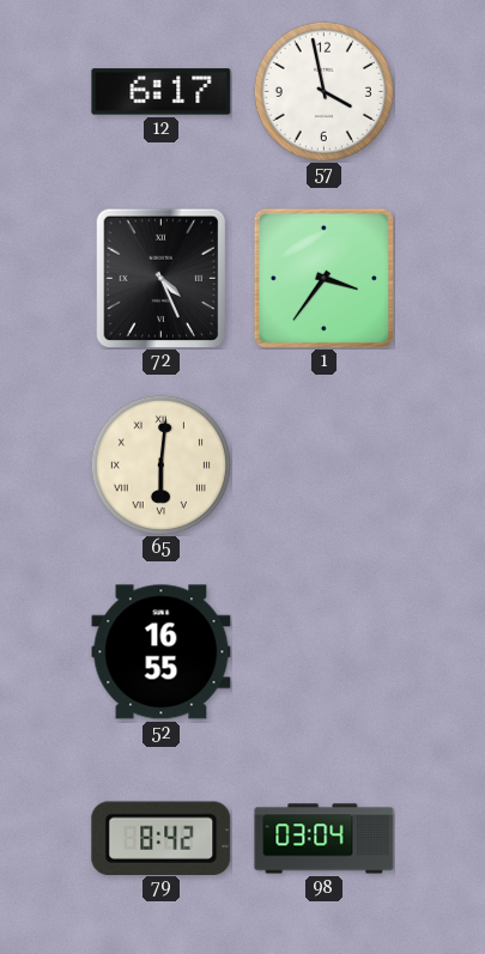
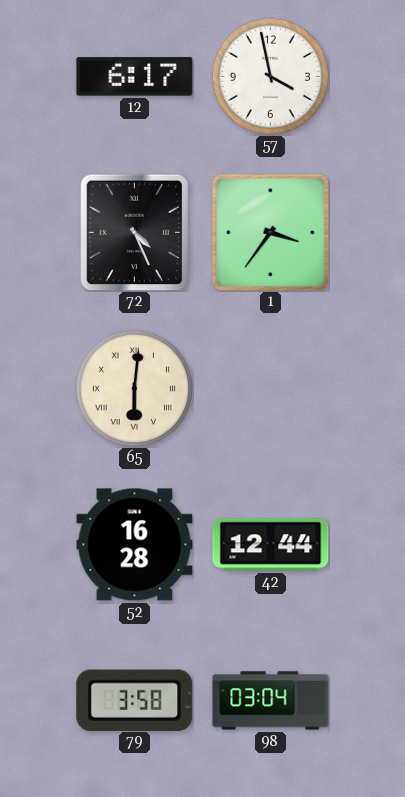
52: 16:55 -> 16:28 (135, 545)
42: none -> 12:44 (271, 545)
79: 8:42 -> 3:58 (135, 700)
